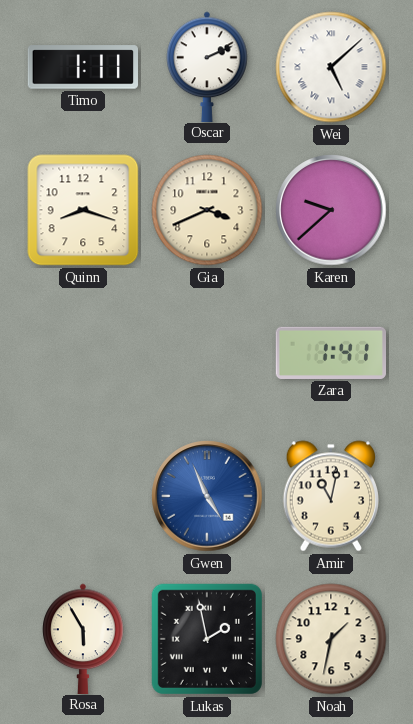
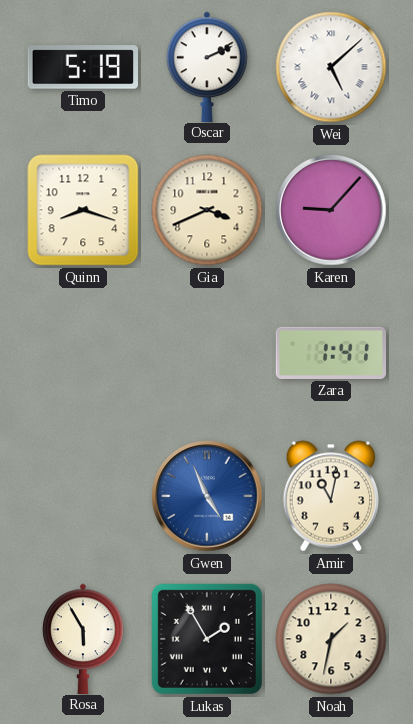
Timo: 1:11 -> 5:19 (82, 67)
Karen: 9:38 -> 9:07 (331, 210)
Lukas: 1:58 -> 1:55 (207, 639)
